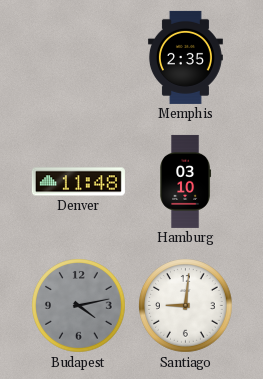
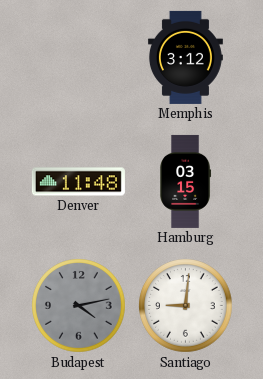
Memphis: 2:35 -> 3:12 (185, 57)
Hamburg: 03:10 -> 03:15 (186, 181)
